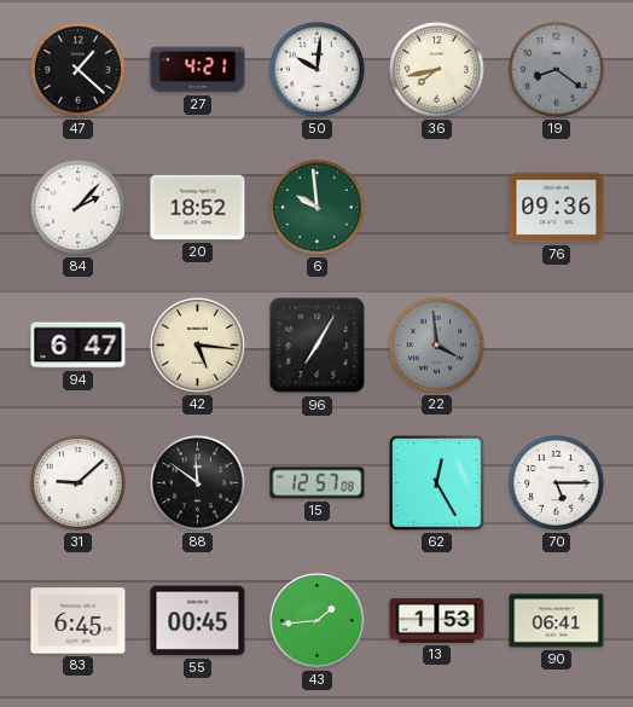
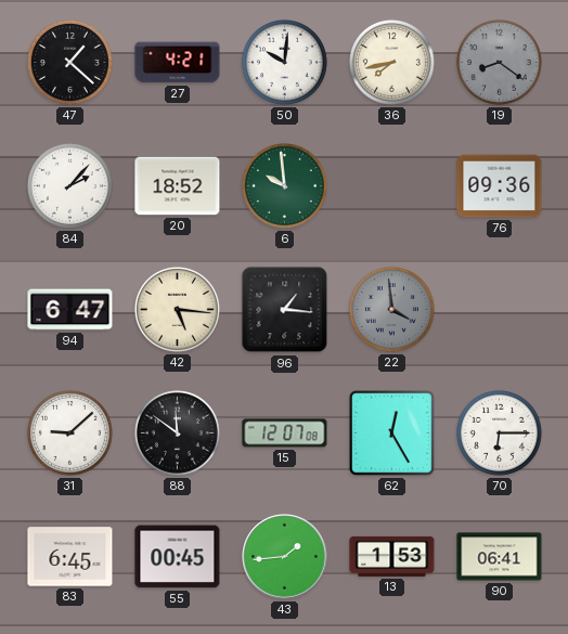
96: 7:05 -> 1:16 (285, 310)
15: 12:57 -> 12:07 (285, 434)
70: 5:15 -> 6:15 (499, 432)
